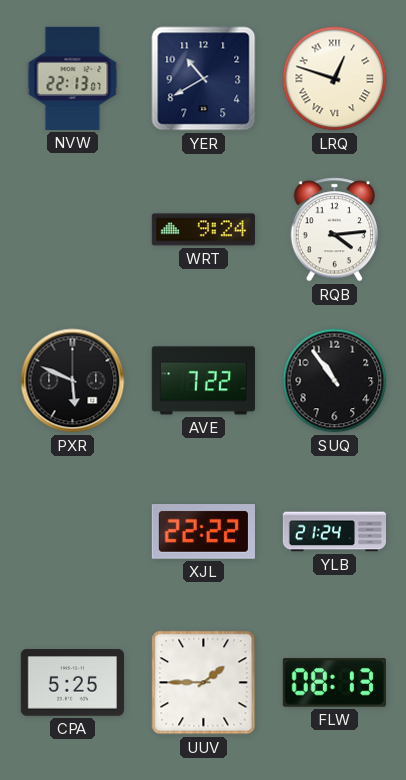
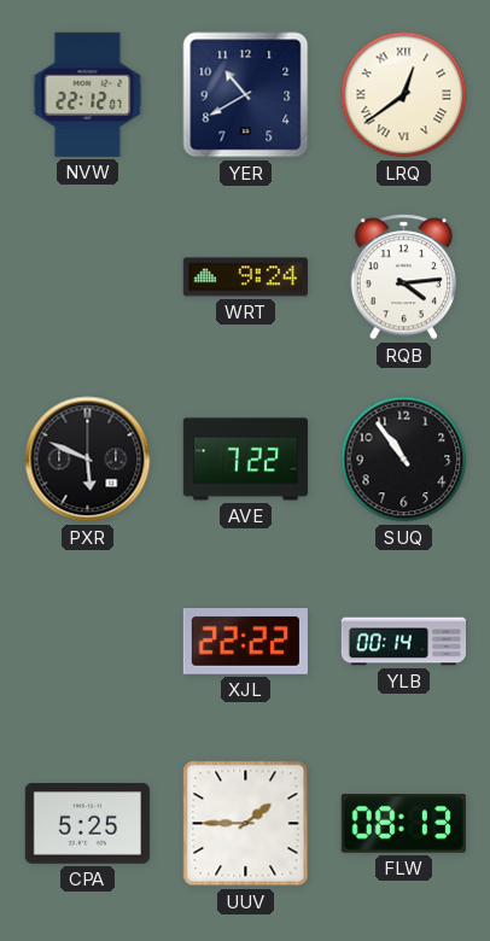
NVW: 22:13 -> 22:12 (88, 94)
LRQ: 12:48 -> 12:39 (404, 95)
YLB: 21:24 -> 00:14 (403, 642)
